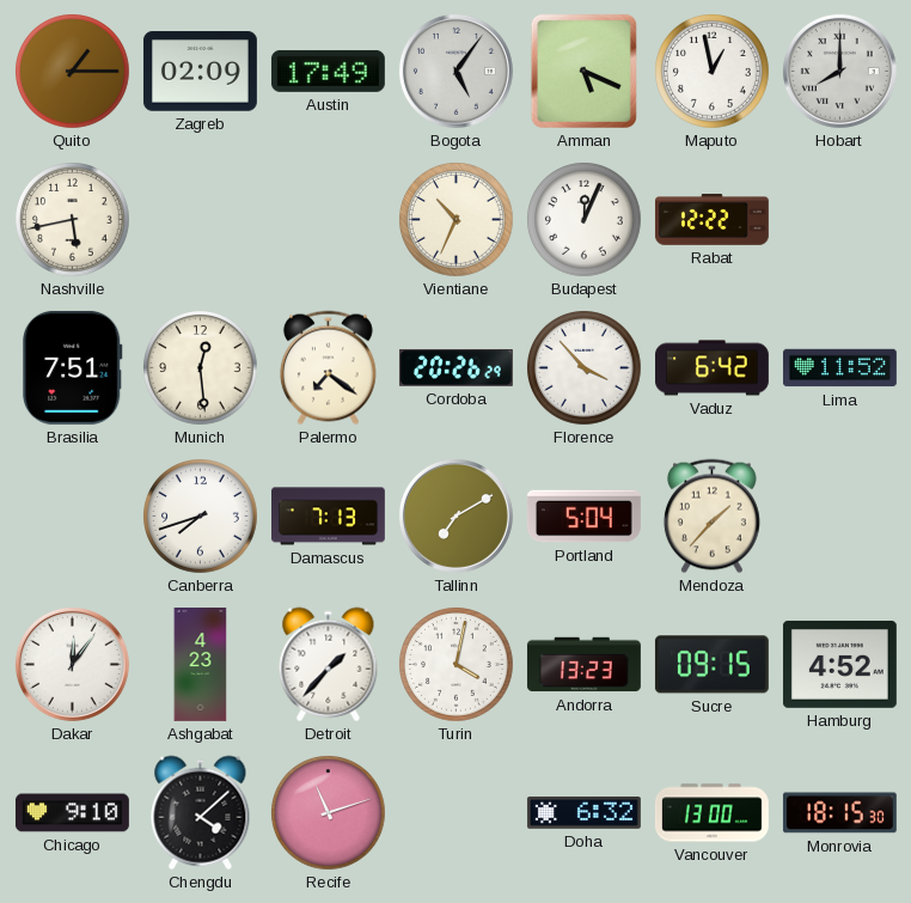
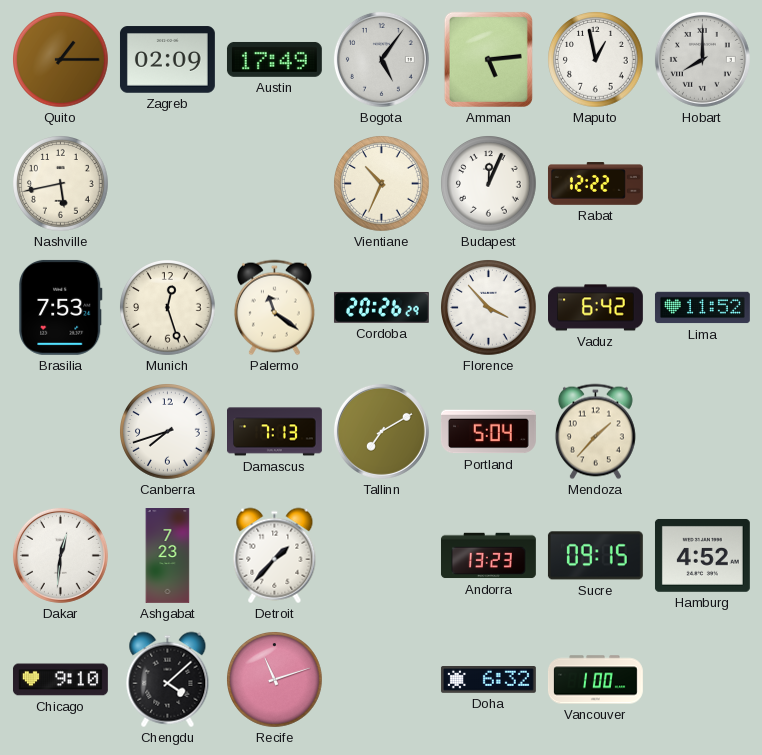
Amman: 5:19 -> 5:14 (488, 59)
Brasilia: 7:51 -> 7:53 (61, 307)
Munich: 12:29 -> 12:27 (168, 308)
Palermo: 7:21 -> 11:21 (274, 308)
Dakar: 12:06 -> 12:31 (60, 555)
Ashgabat: 4:23 -> 7:23 (168, 556)
Turin: 4:02 -> none (457, 665)
Vancouver: 13:00 -> 1:00 (595, 680)
Monrovia: 18:15 -> none (839, 813)
